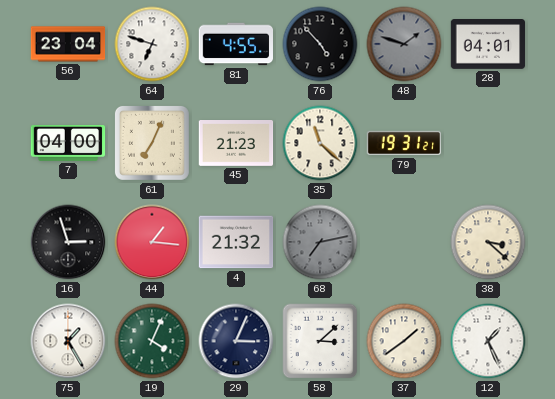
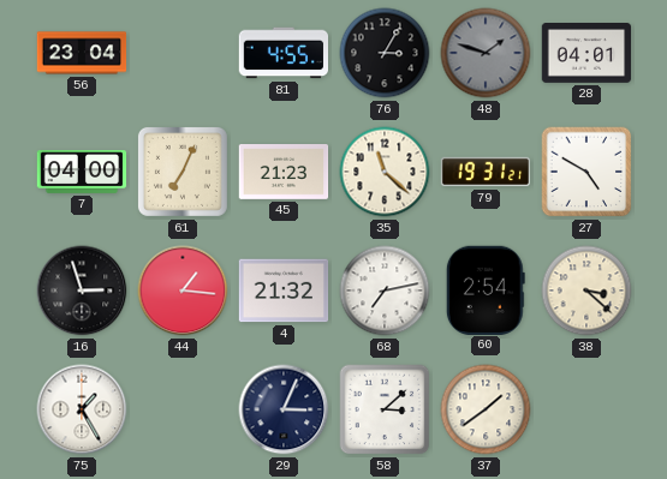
64: 6:48 -> none (152, 44)
76: 4:53 -> 3:05 (385, 53)
27: none -> 4:50 (586, 172)
68 dial: grey -> white (385, 291)
60: none -> 2:54 (486, 289)
19: 4:04 -> none (152, 341)
12: 1:26 -> none (488, 341)
